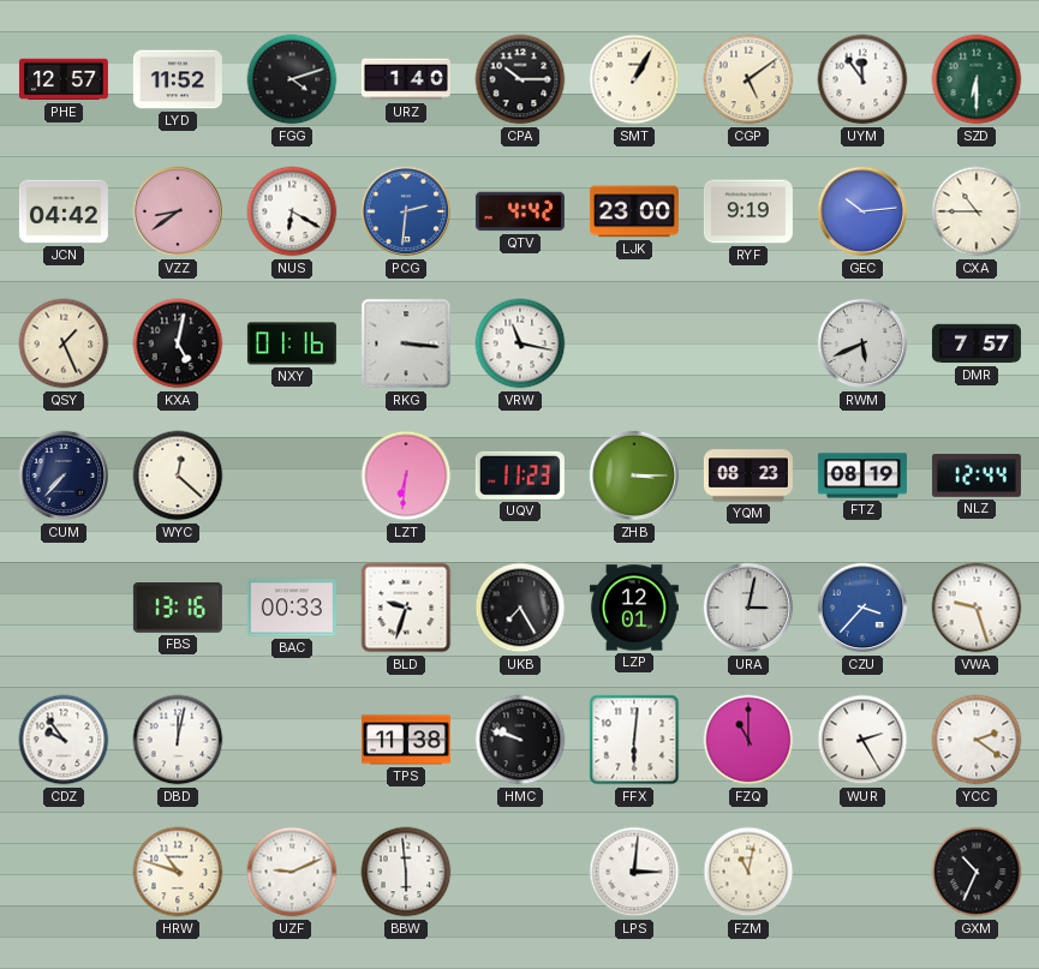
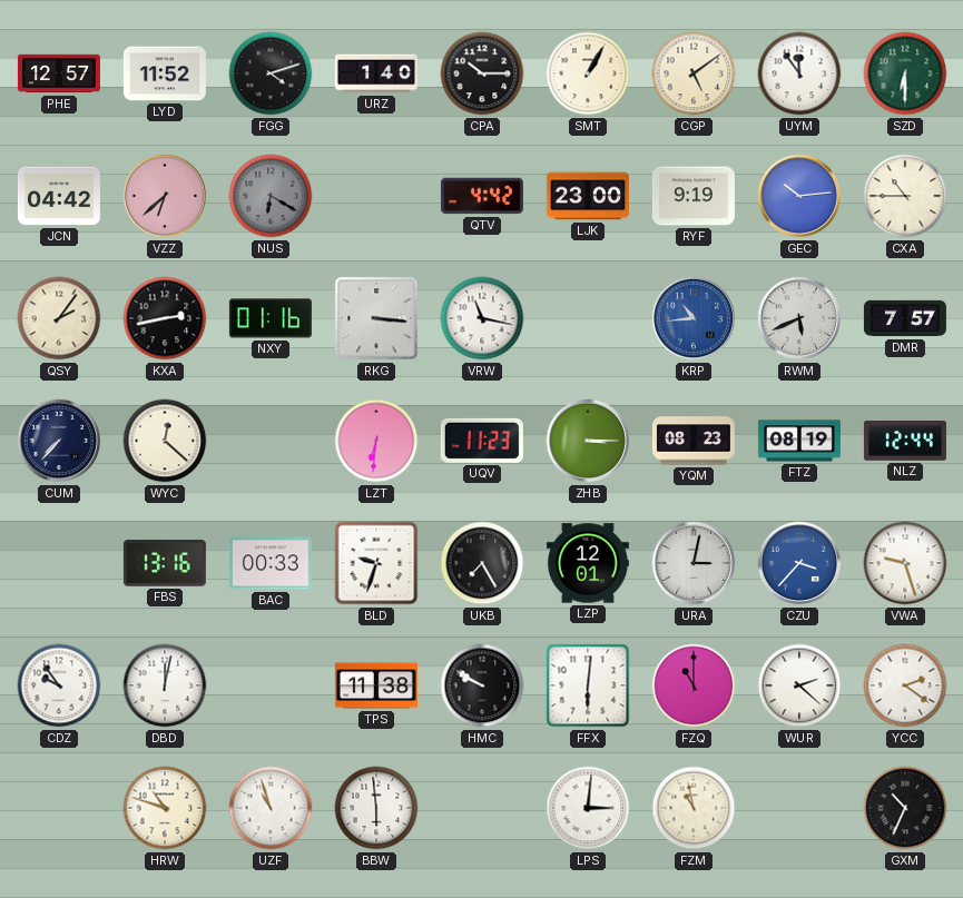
VZZ: 8:39 -> 6:38 (165, 196)
NUS dial: white -> grey (271, 196)
PCG: 2:31 -> none (406, 211)
QSY: 1:26 -> 2:06 (59, 318)
KXA: 5:02 -> 2:43 (165, 318)
KRP: none -> 10:44 (694, 318)
HMC: 9:48 -> 9:50 (482, 685)
WUR: 2:25 -> 2:22 (799, 685)
UZF: 9:11 -> 10:57 (271, 808)
FZM: 11:02 -> 10:58 (694, 808)
